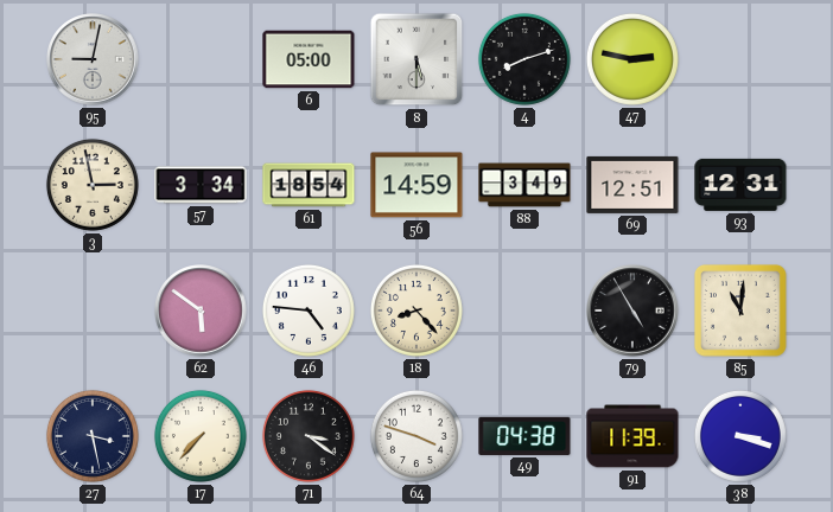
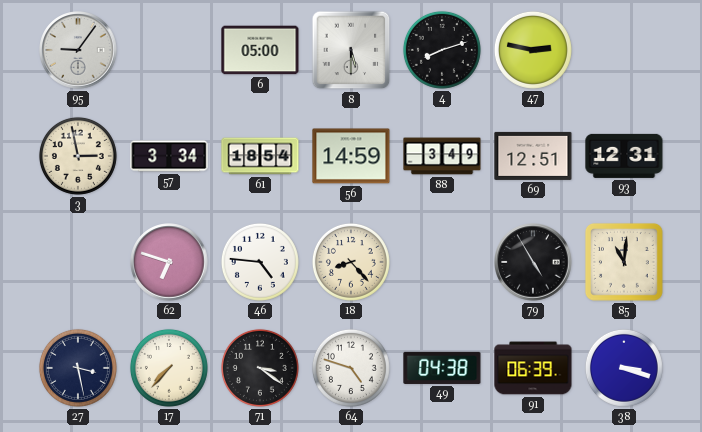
95: 9:02 -> 9:06 (78, 50)
62: 5:51 -> 6:48 (169, 262)
64: 3:48 -> 4:48 (351, 368)
91: 11:39 -> 06:39 (533, 368)
